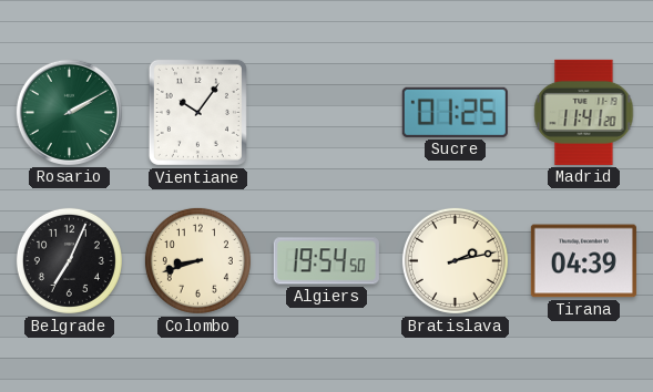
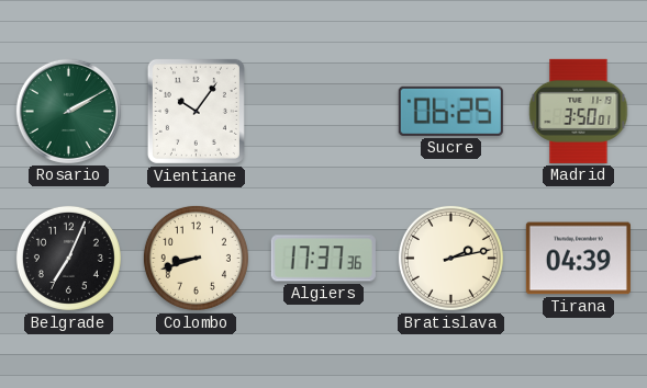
Sucre: 01:25 -> 06:25 (450, 111)
Madrid: 11:41 -> 3:50 (579, 111)
Algiers: 19:54 -> 17:37 (323, 259)
